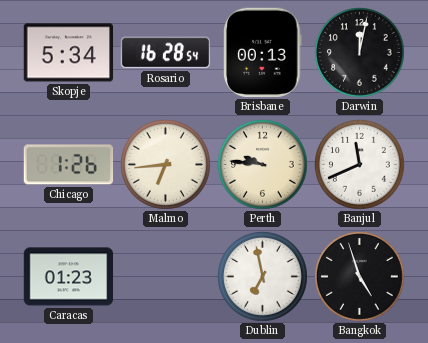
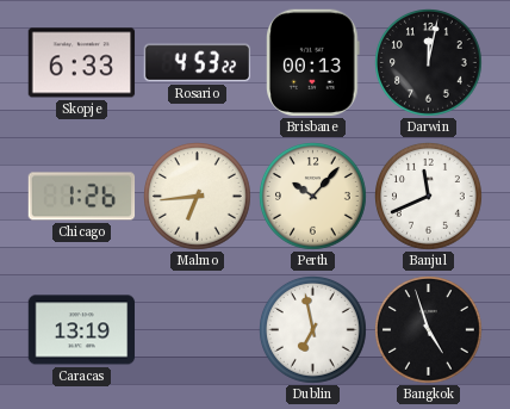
Skopje: 5:34 -> 6:33 (82, 63)
Rosario: 16:28 -> 4:53 (198, 63)
Perth: 9:46 -> 10:07 (313, 197)
Caracas: 01:23 -> 13:19 (82, 330)
